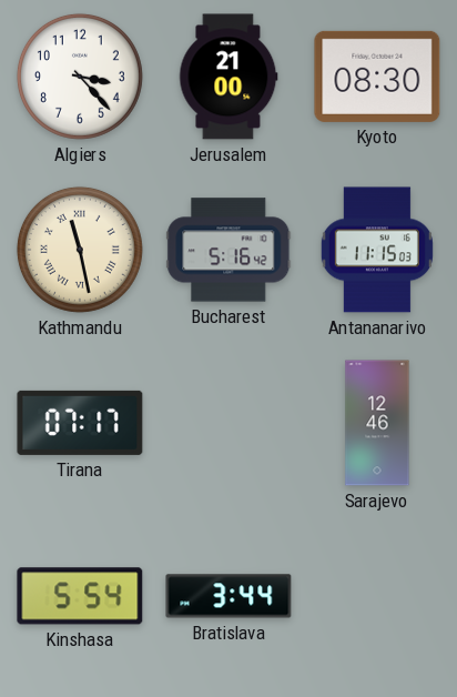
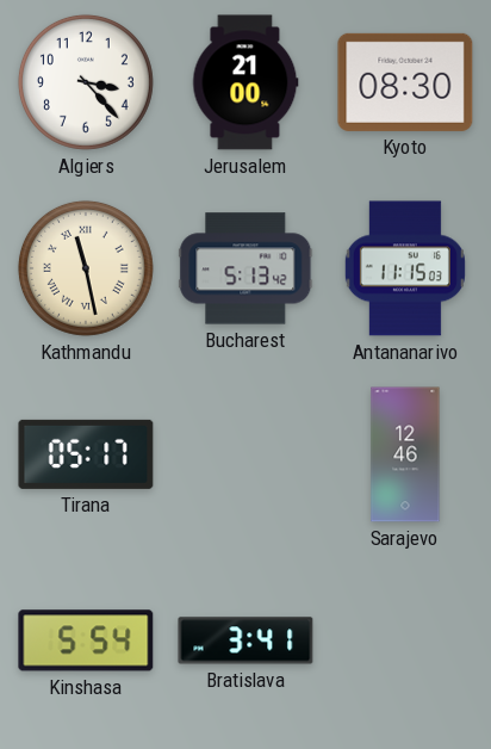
Bucharest: 5:16 -> 5:13 (245, 268)
Tirana: 07:17 -> 05:17 (86, 454)
Bratislava: 3:44 -> 3:41 (245, 640)
